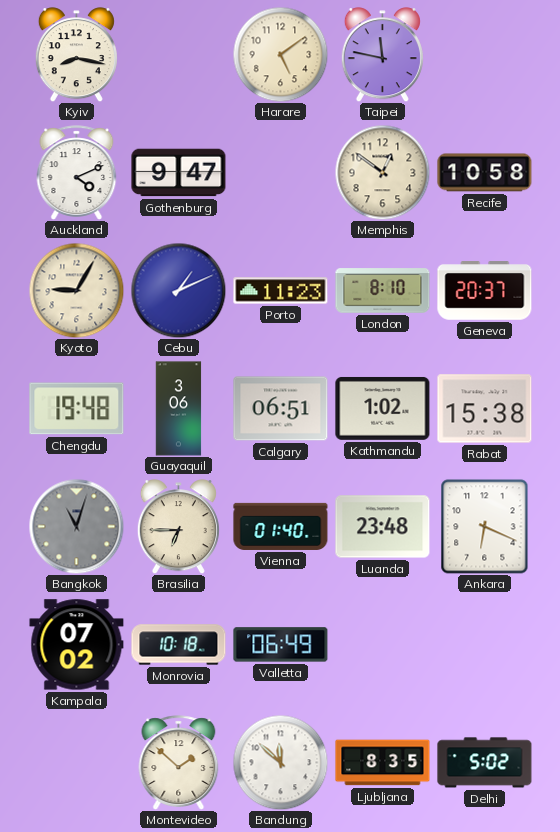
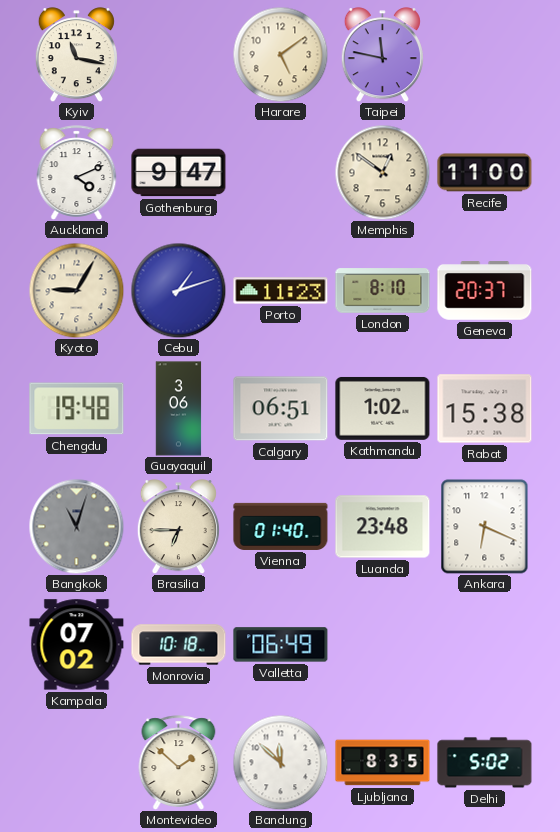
Kyiv: 8:17 -> 11:17 (76, 55)
Recife: 10:58 -> 11:00 (485, 173)
Cebu: 1:11 -> 1:12 (178, 290)
